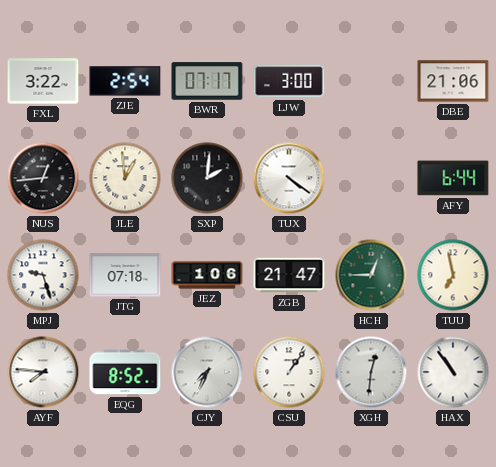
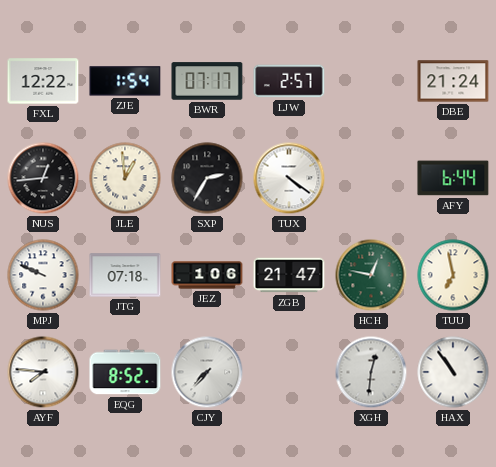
FXL: 3:22 -> 12:22 (43, 81)
ZJE: 2:54 -> 1:54 (125, 81)
LJW: 3:00 -> 2:57 (289, 81)
DBE: 21:06 -> 21:24 (453, 81)
SXP: 2:01 -> 2:35 (207, 178)
MPJ: 9:27 -> 9:49 (43, 275)
HCH: 12:45 -> 12:47 (371, 275)
CJY: 7:34 -> 7:37 (207, 372)
CSU: 1:06 -> none (289, 372)
